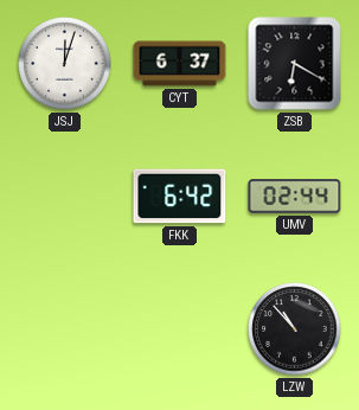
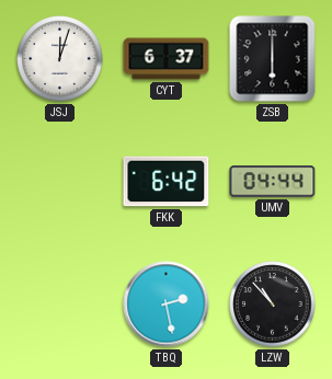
ZSB: 6:20 -> 6:00 (273, 59)
UMV: 02:44 -> 04:44 (273, 182)
TBQ: none -> 2:28 (167, 305)
